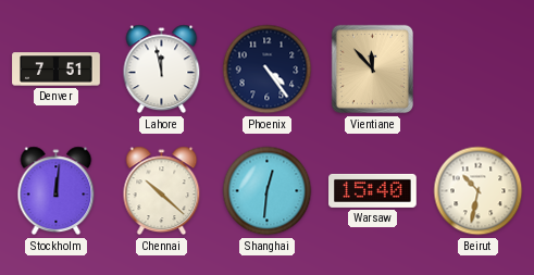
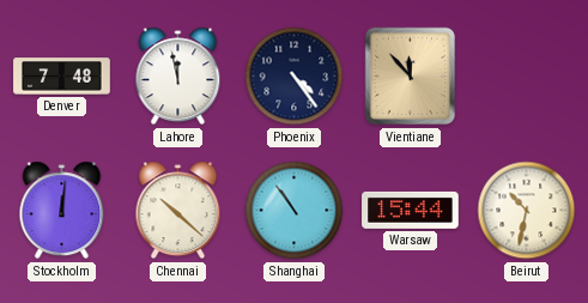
Denver: 7:51 -> 7:48 (62, 77)
Shanghai: 12:31 -> 10:54 (295, 211)
Warsaw: 15:40 -> 15:44 (411, 210)
